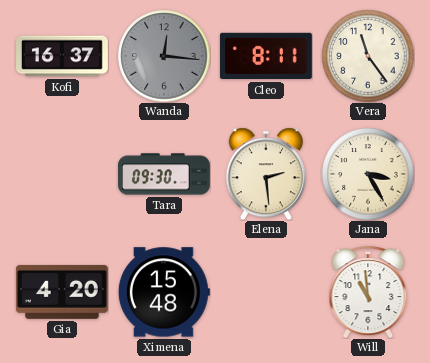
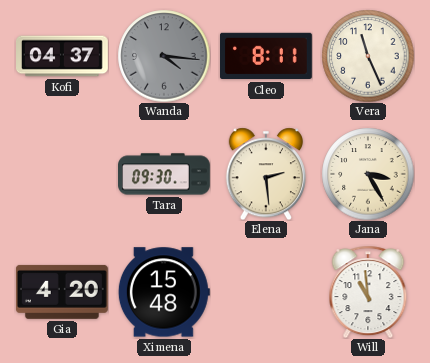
Kofi: 16:37 -> 04:37 (63, 56)
Wanda: 12:16 -> 4:16 (164, 56)
Vera: 11:24 -> 11:26 (368, 56)
